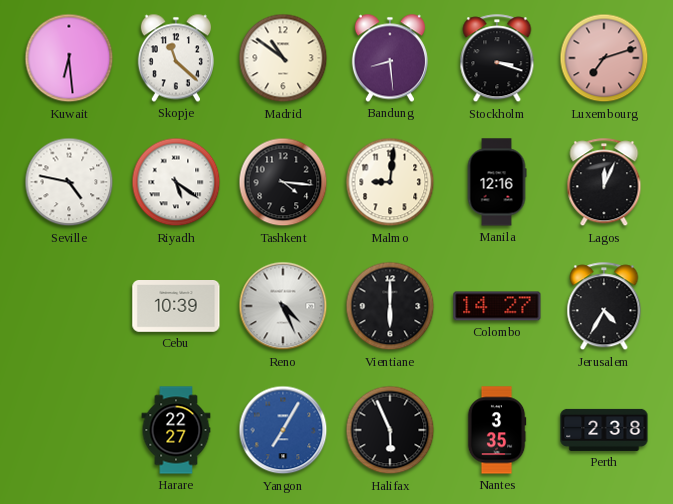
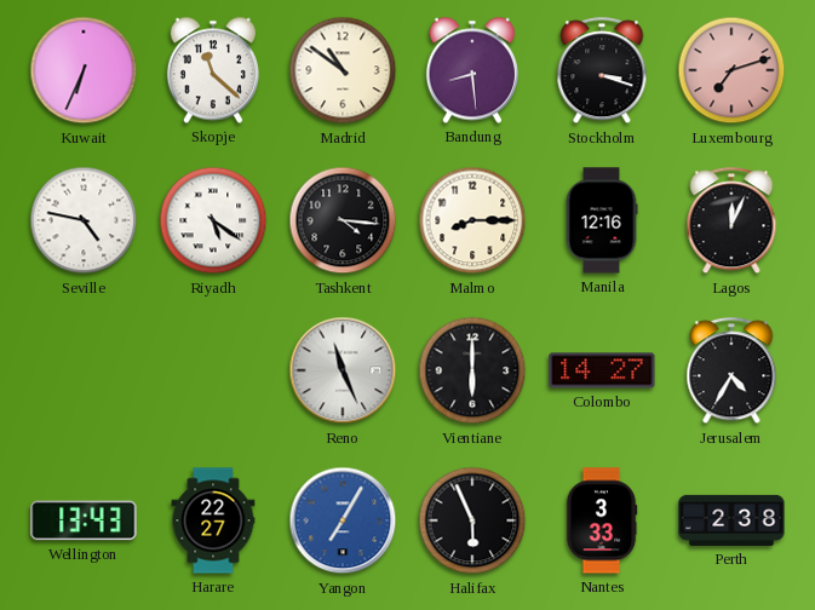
Kuwait: 6:29 -> 6:34 (84, 70)
Malmo: 9:01 -> 8:15 (472, 220)
Cebu: 10:39 -> none (176, 307)
Reno: 4:26 -> 11:26 (343, 370)
Wellington: none -> 13:43 (84, 520)
Nantes: 3:35 -> 3:33 (602, 520)
